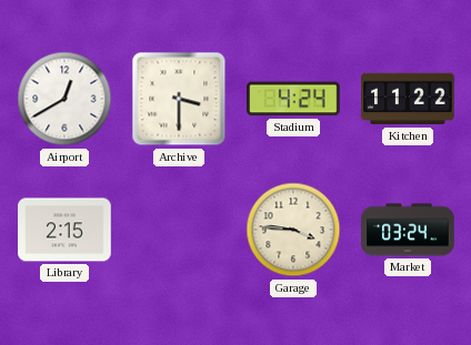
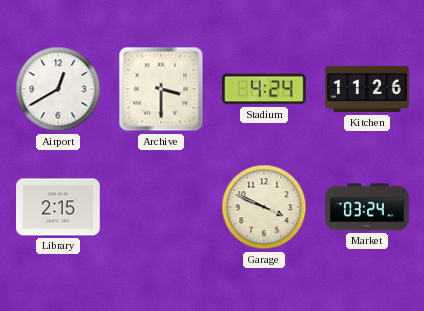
Kitchen: 11:22 -> 11:26 (367, 89)
Garage: 3:46 -> 3:49 (264, 207)
